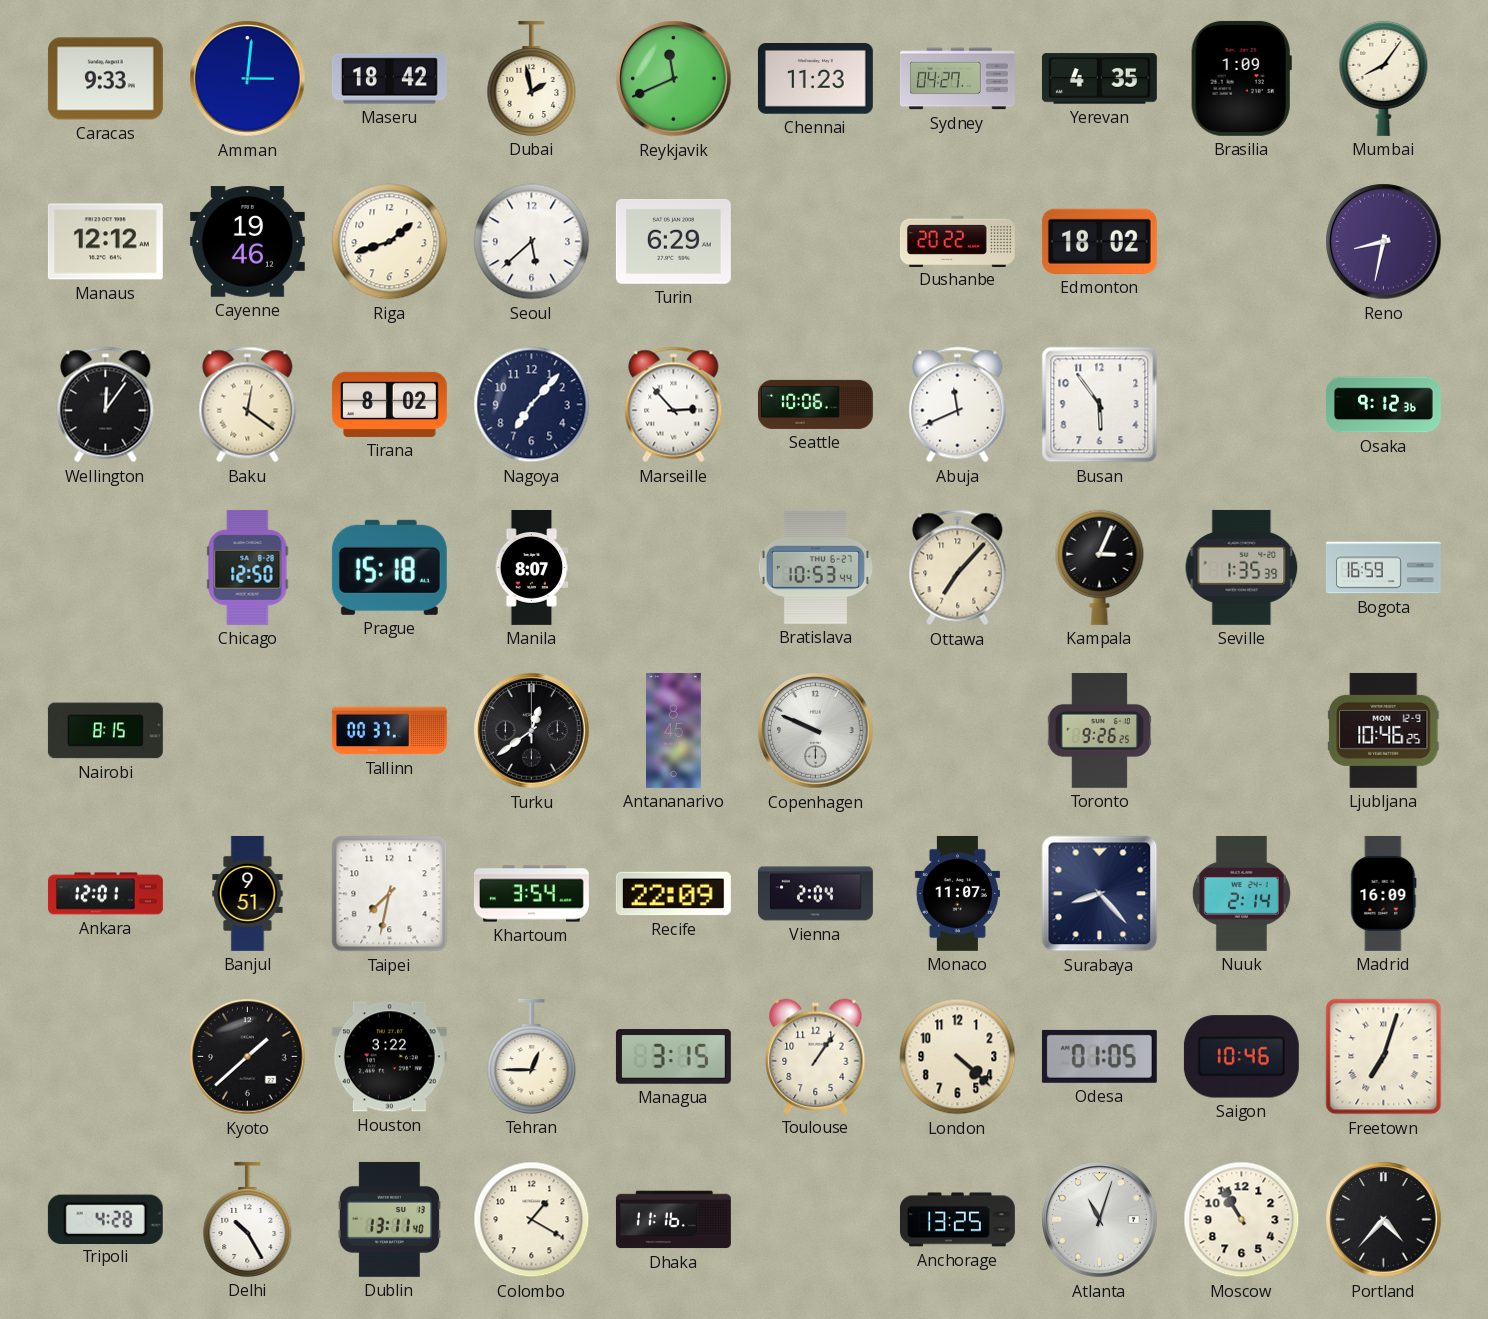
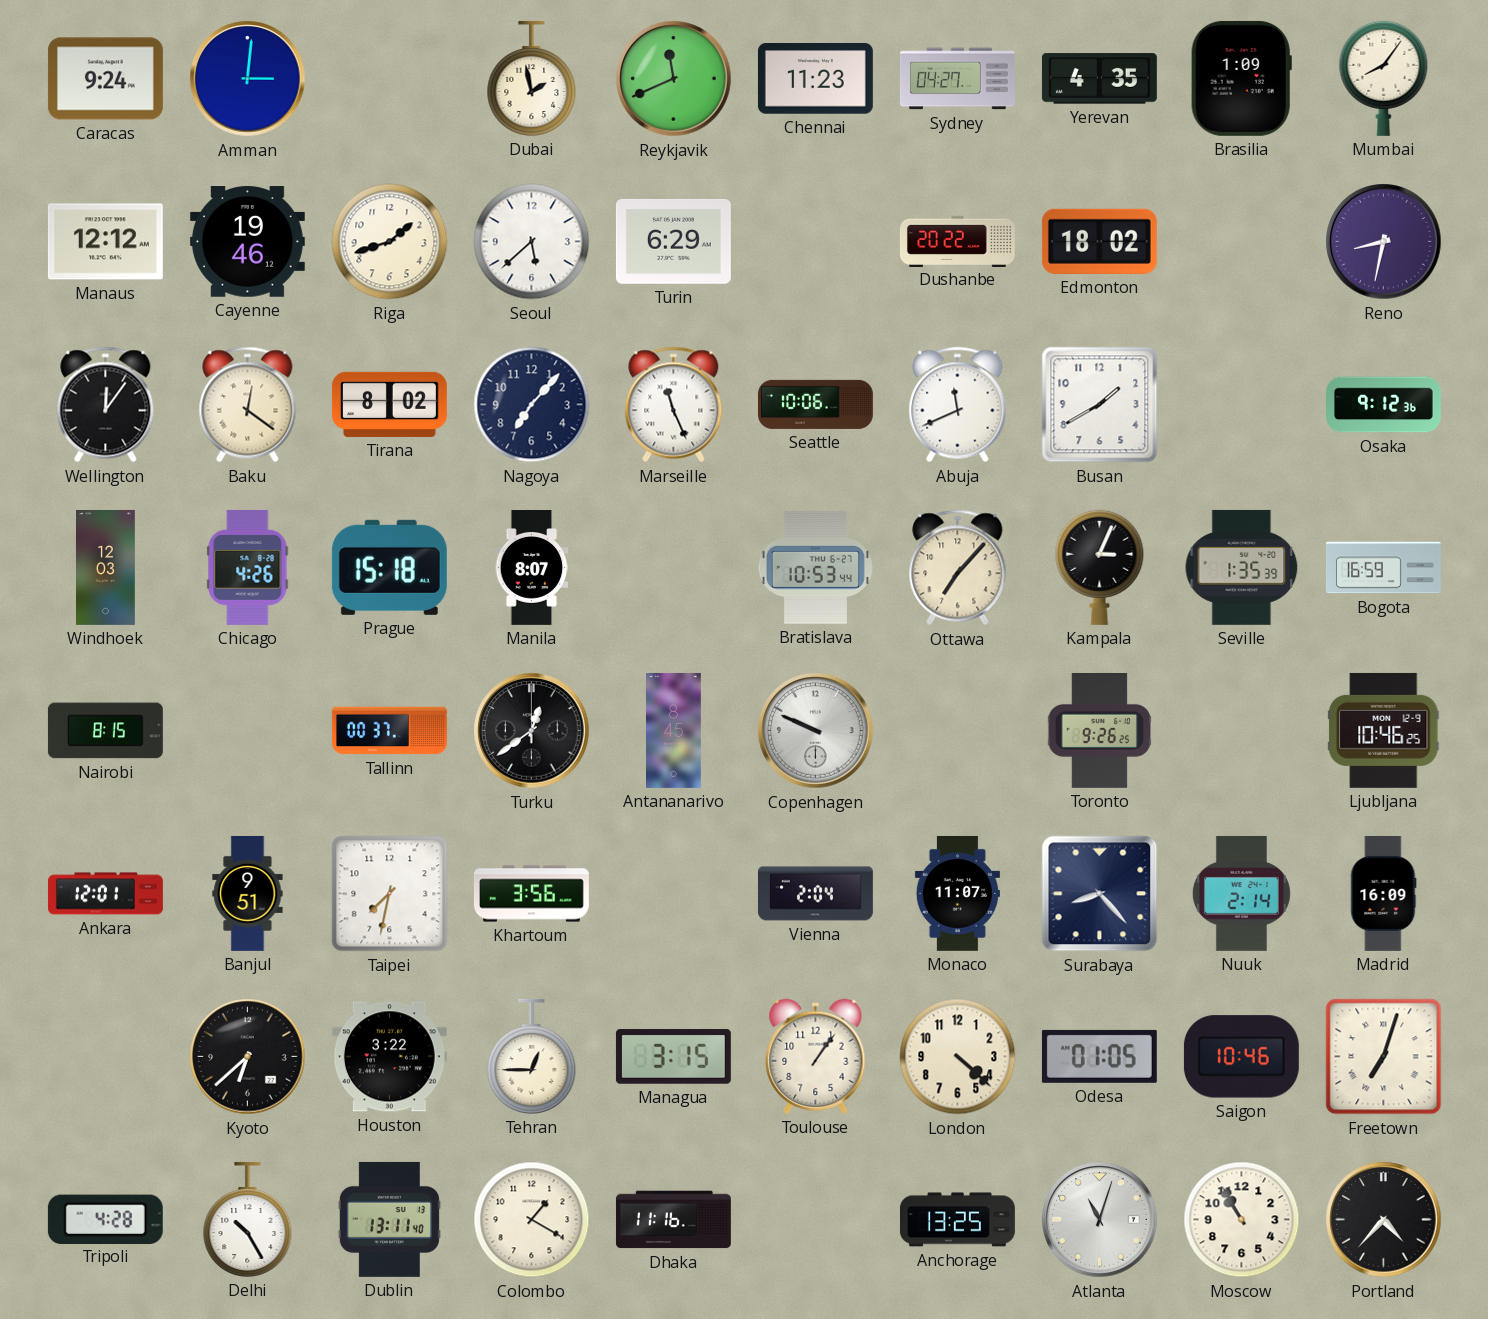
Caracas: 9:33 -> 9:24 (105, 79)
Maseru: 18:42 -> none (389, 79)
Marseille: 2:53 -> 11:26 (674, 405)
Busan: 5:54 -> 1:40 (1100, 405)
Windhoek: none -> 12:03 (106, 567)
Chicago: 12:50 -> 4:26 (248, 567)
Khartoum: 3:54 -> 3:56 (531, 894)
Recife: 22:09 -> none (673, 894)
Kyoto: 1:38 -> 6:38 (248, 1057)
